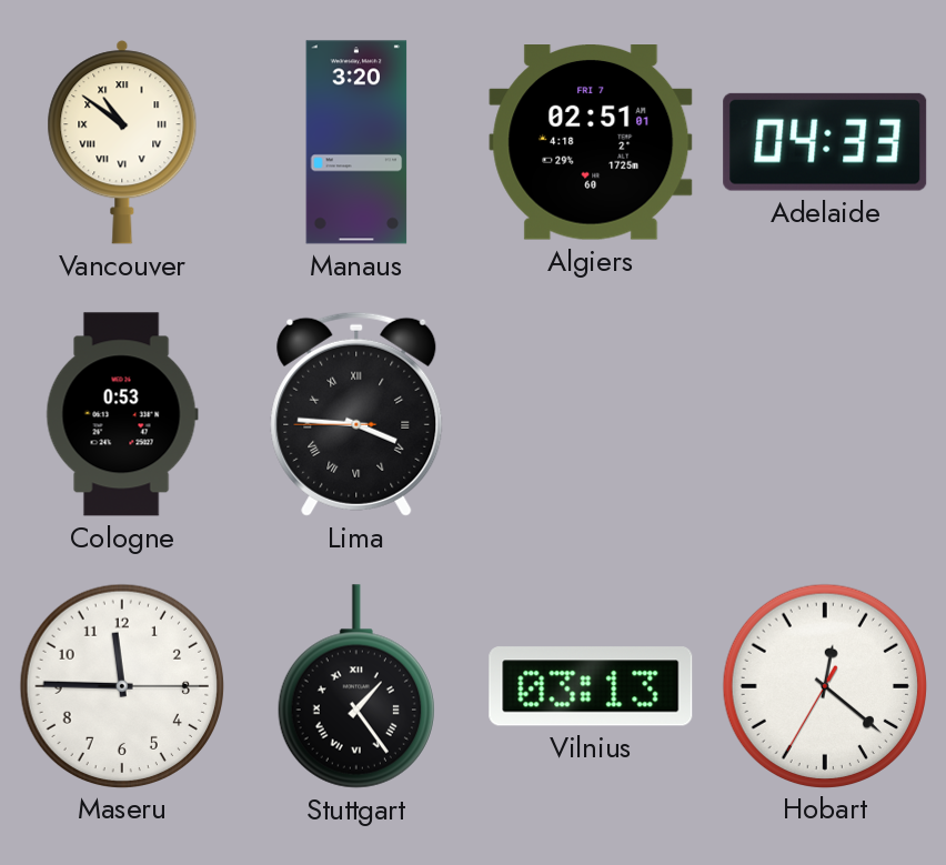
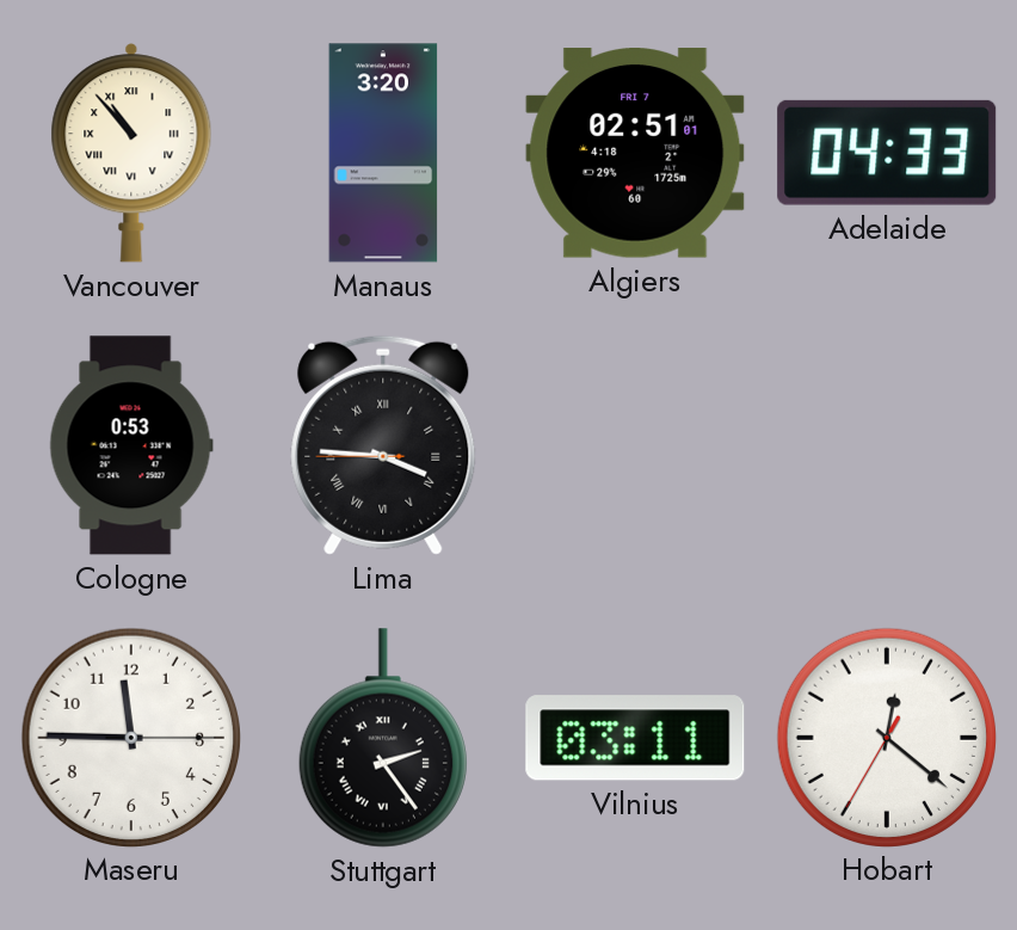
Vancouver: 10:51 -> 10:53 (131, 153)
Stuttgart: 1:24 -> 2:24 (383, 738)
Vilnius: 03:13 -> 03:11 (635, 738)
